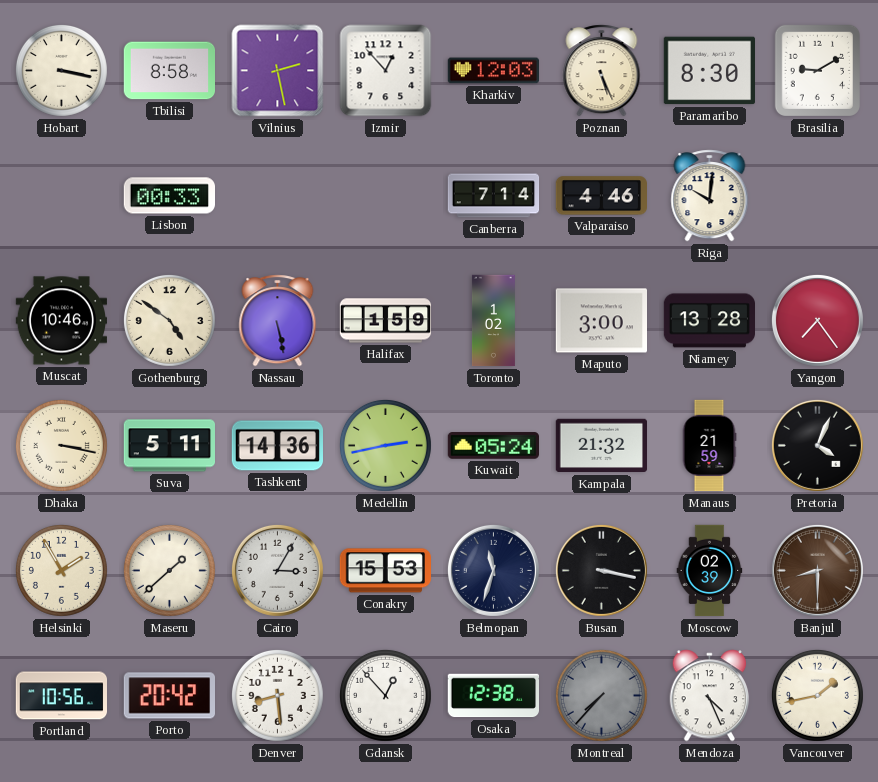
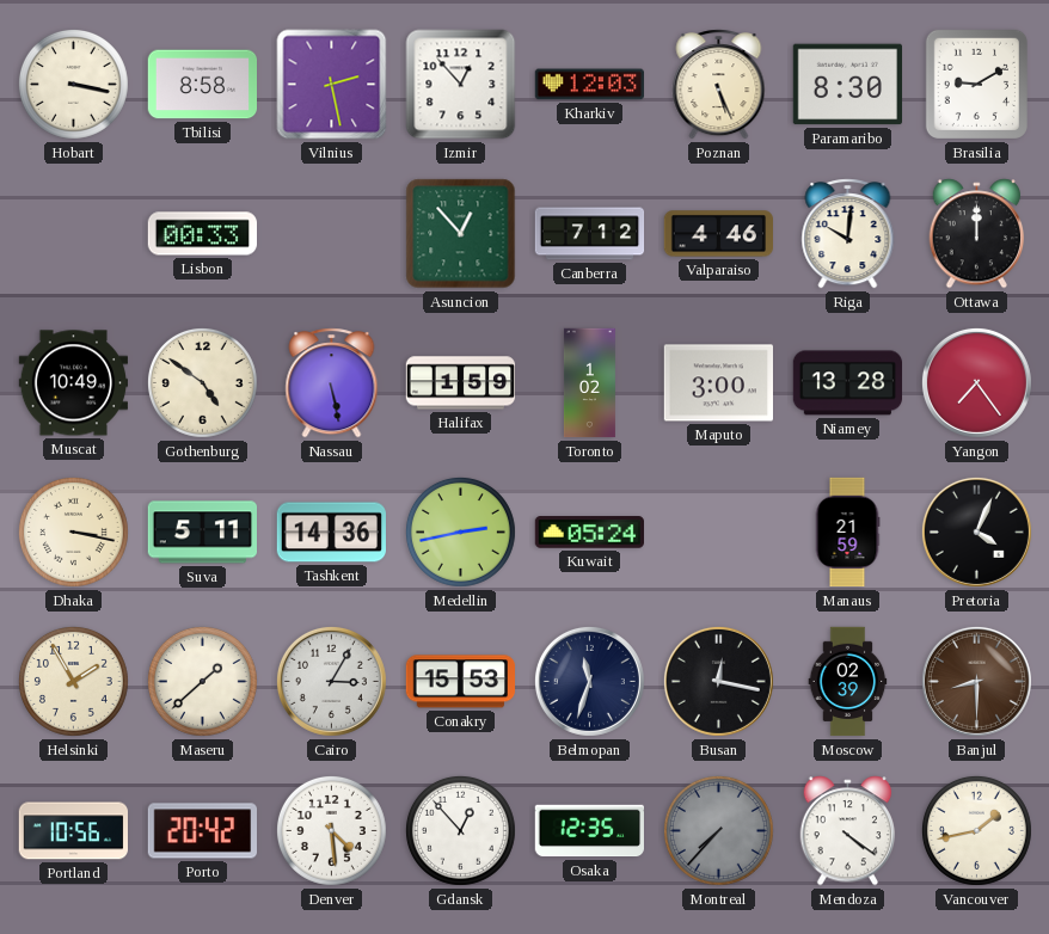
Asuncion: none -> 12:53 (461, 234)
Canberra: 7:14 -> 7:12 (590, 234)
Ottawa: none -> 12:00 (977, 234)
Muscat: 10:46 -> 10:49 (73, 383)
Kampala: 21:32 -> none (601, 446)
Busan: 3:17 -> 12:17 (718, 681)
Denver: 8:29 -> 4:29 (331, 830)
Osaka: 12:38 -> 12:35 (589, 831)
Mendoza: 4:26 -> 4:21 (848, 831)
